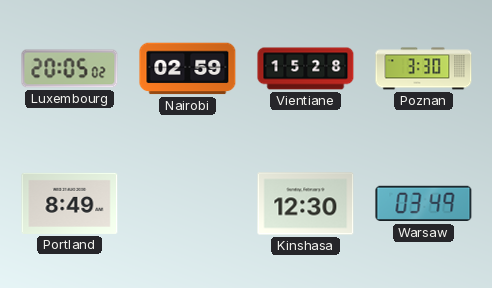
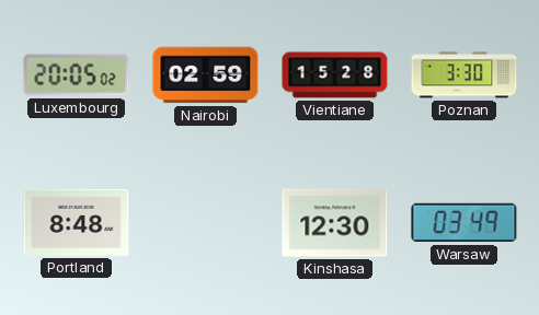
Portland: 8:49 -> 8:48 (77, 222)
